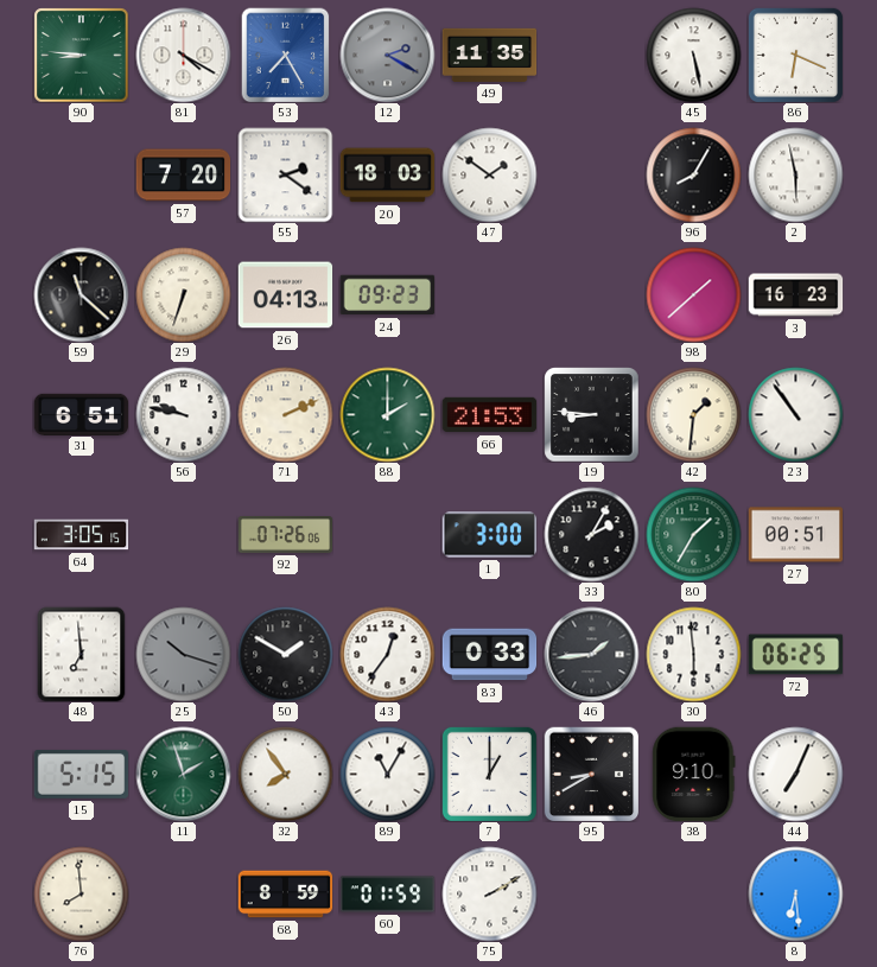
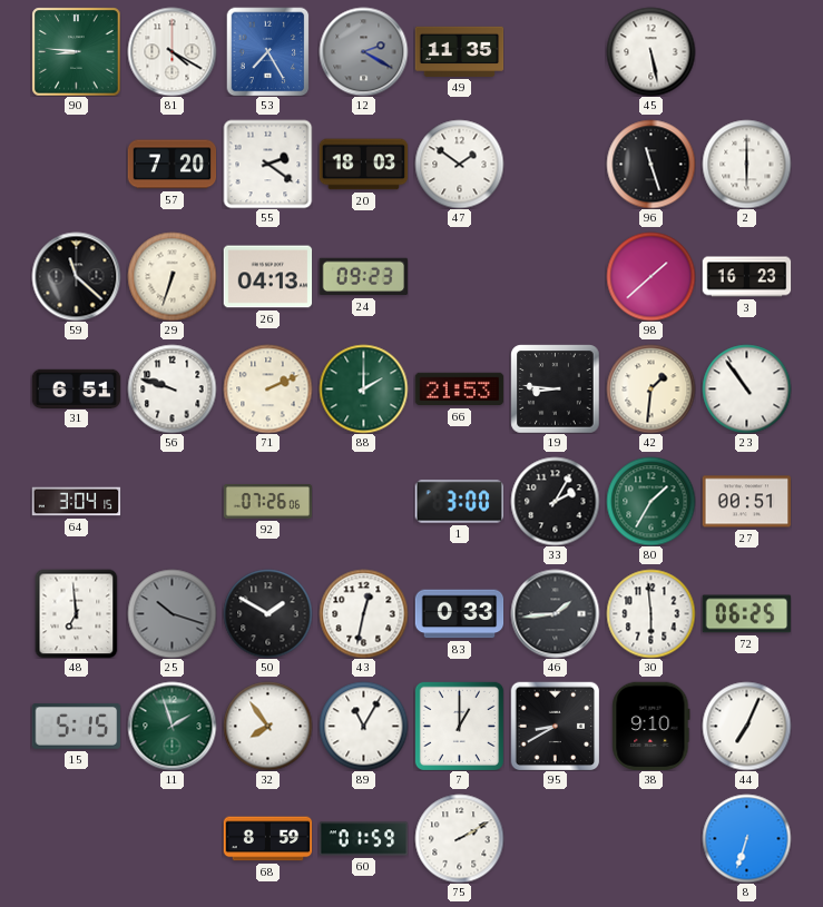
86: 6:19 -> none (795, 55)
96: 8:05 -> 11:27 (650, 164)
2: 5:58 -> 6:00 (746, 164)
56: 9:47 -> 9:48 (172, 388)
64: 3:05 -> 3:04 (76, 502)
43: 12:36 -> 12:32 (363, 613)
76: 7:59 -> none (81, 893)
8: 6:29 -> 6:33 (746, 838)
